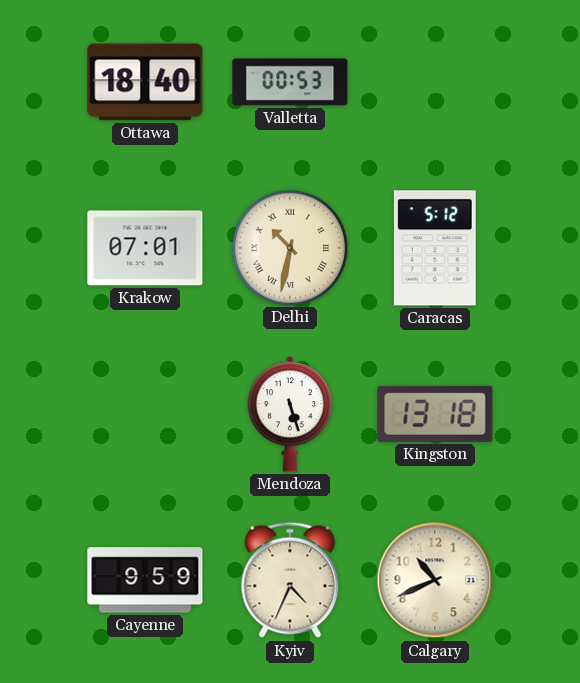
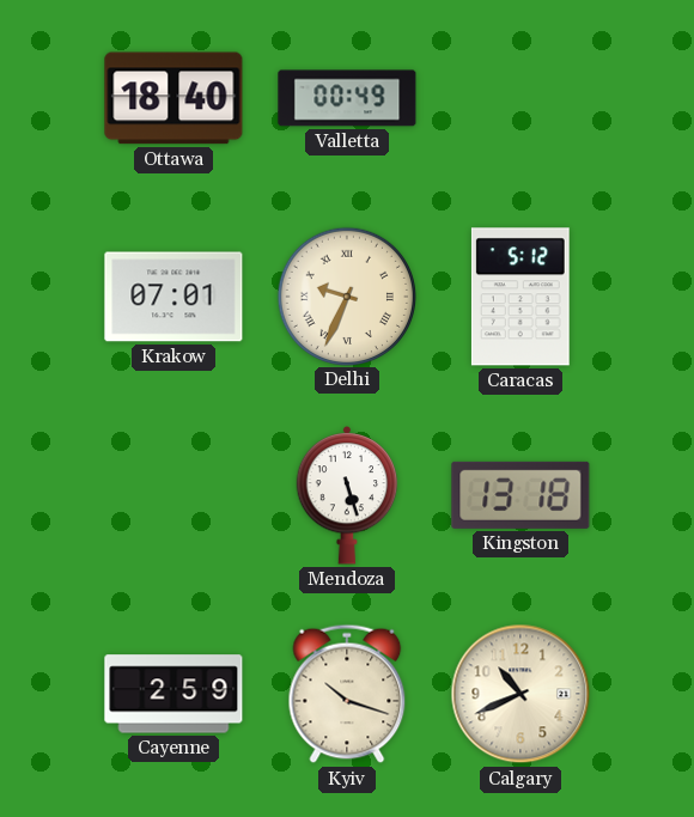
Valletta: 00:53 -> 00:49 (347, 98)
Delhi: 10:32 -> 9:34 (346, 295)
Cayenne: 9:59 -> 2:59 (173, 694)
Kyiv: 4:34 -> 10:18 (347, 694)
